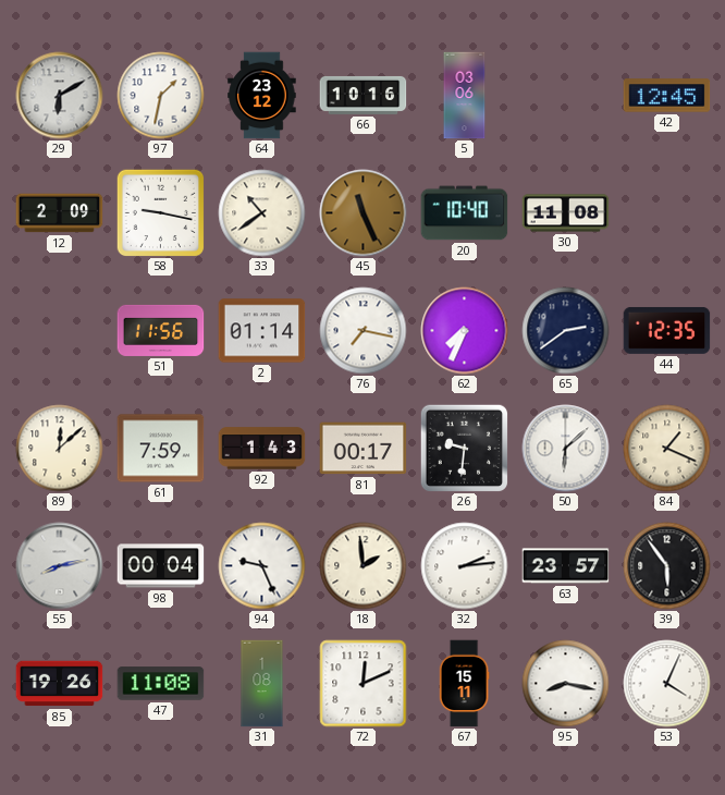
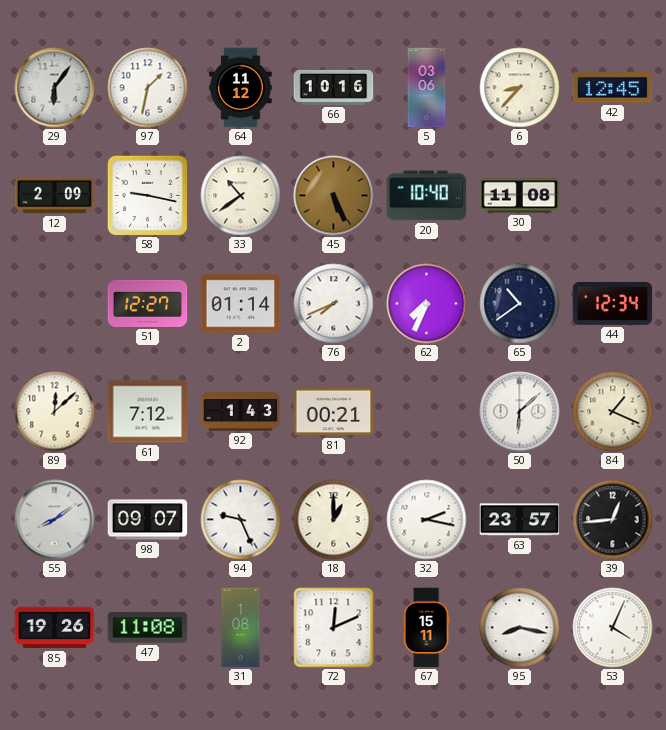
29: 6:10 -> 6:06 (55, 88)
64: 23:12 -> 11:12 (241, 88)
6: none -> 8:37 (520, 88)
45: 11:26 -> 5:26 (334, 196)
51: 11:56 -> 12:27 (148, 303)
76: 7:17 -> 7:41 (334, 304)
65: 2:39 -> 10:39 (520, 304)
44: 12:35 -> 12:34 (613, 304)
61: 7:59 -> 7:12 (148, 412)
81: 00:17 -> 00:21 (334, 412)
26: 9:31 -> none (464, 448)
55: 8:13 -> 8:09 (55, 520)
98: 00:04 -> 09:07 (148, 520)
18: 1:59 -> 1:00 (334, 520)
32: 2:14 -> 2:17 (427, 520)
39: 5:54 -> 12:44 (613, 520)
